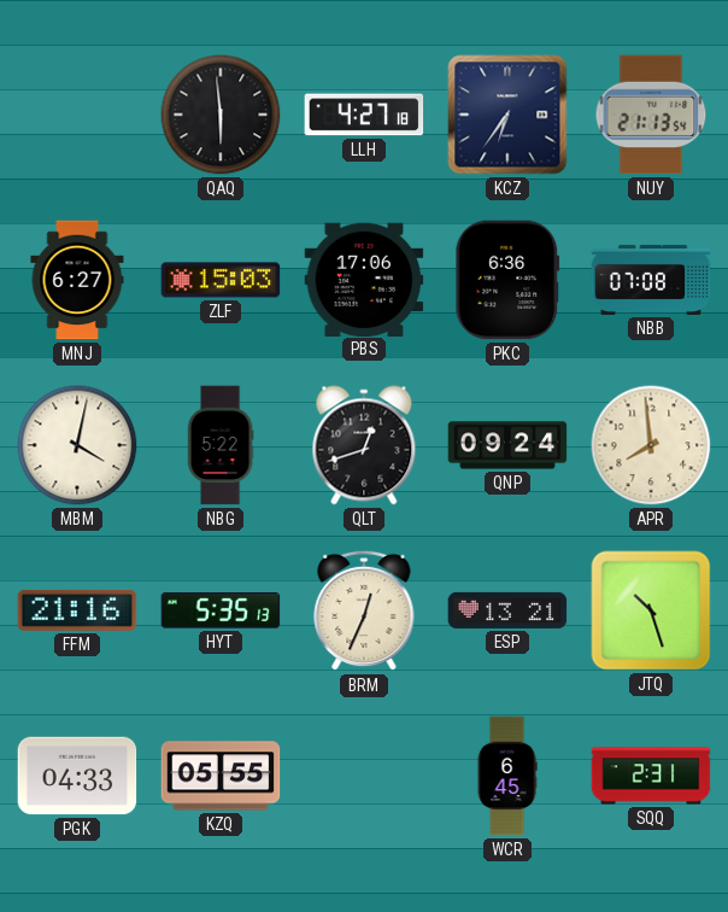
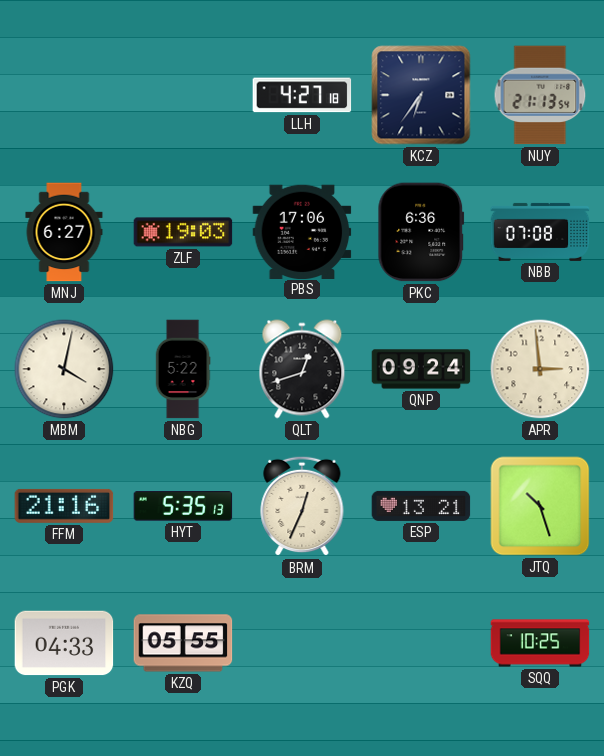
QAQ: 5:59 -> none (221, 115)
ZLF: 15:03 -> 19:03 (183, 232)
APR: 7:59 -> 2:59 (540, 369)
WCR: 6:45 -> none (507, 776)
SQQ: 2:31 -> 10:25 (540, 643)
